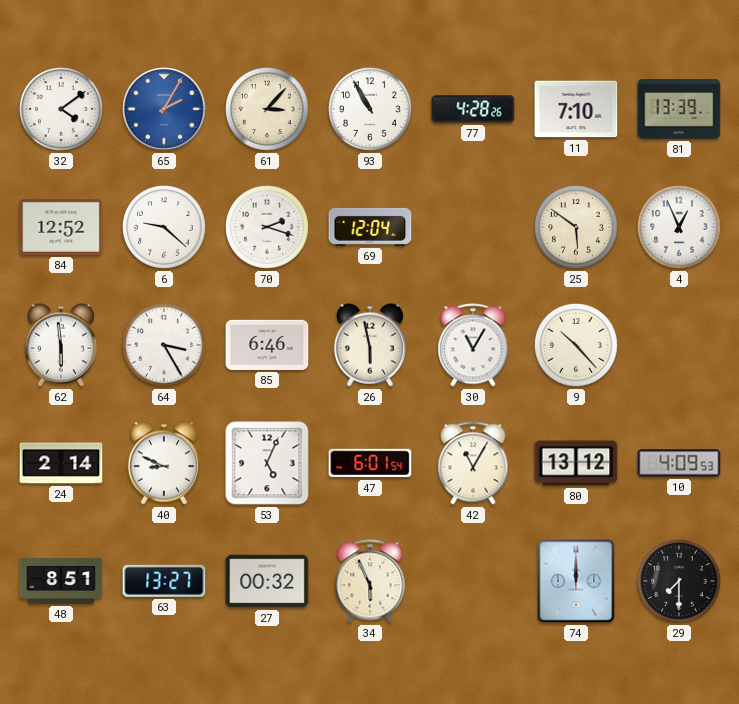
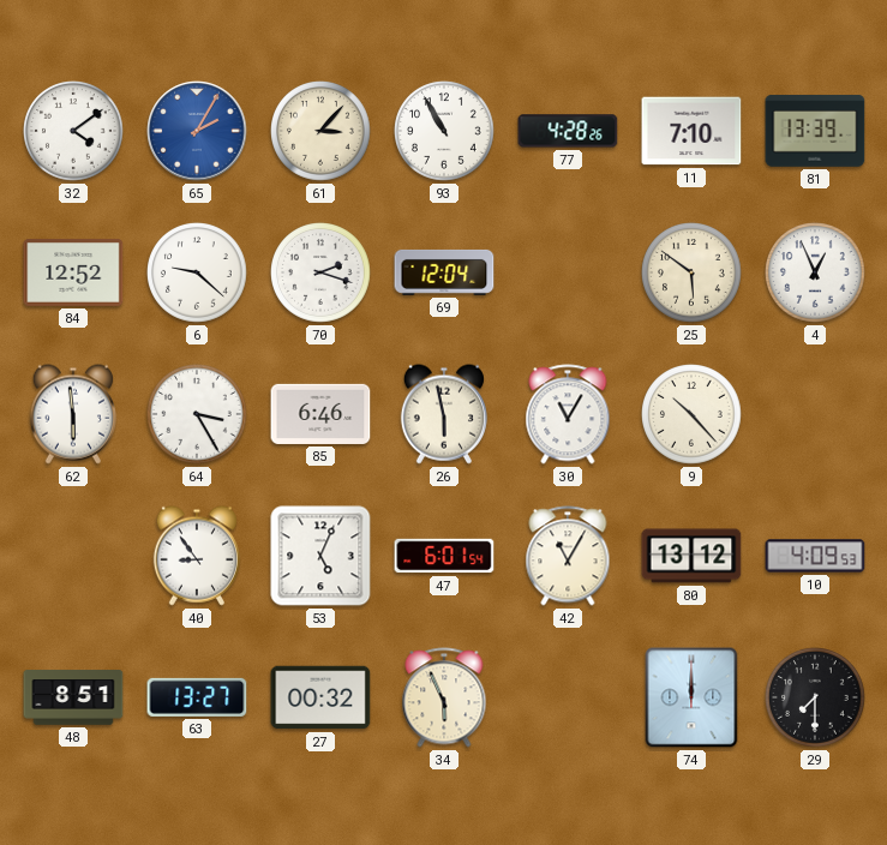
24: 2:14 -> none (61, 463)
40: 8:49 -> 8:54 (197, 556)
